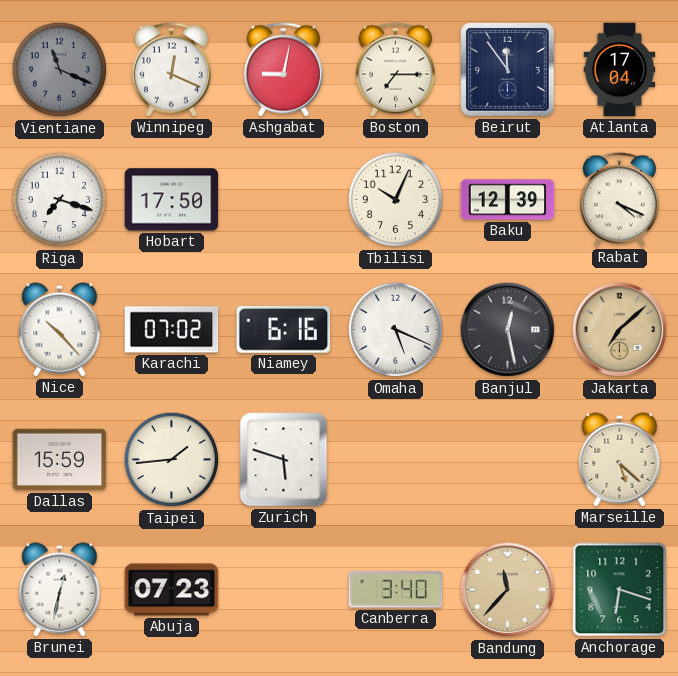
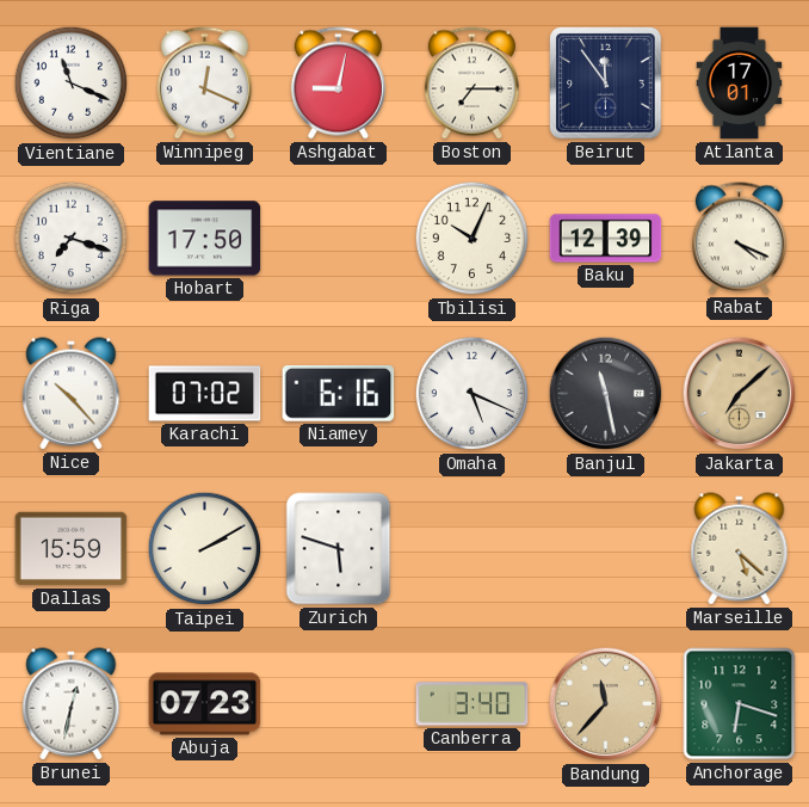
Vientiane dial: grey -> white (72, 84)
Atlanta: 17:04 -> 17:01 (740, 84)
Banjul: 12:28 -> 11:28 (606, 394)
Taipei: 1:44 -> 2:10 (205, 549)
